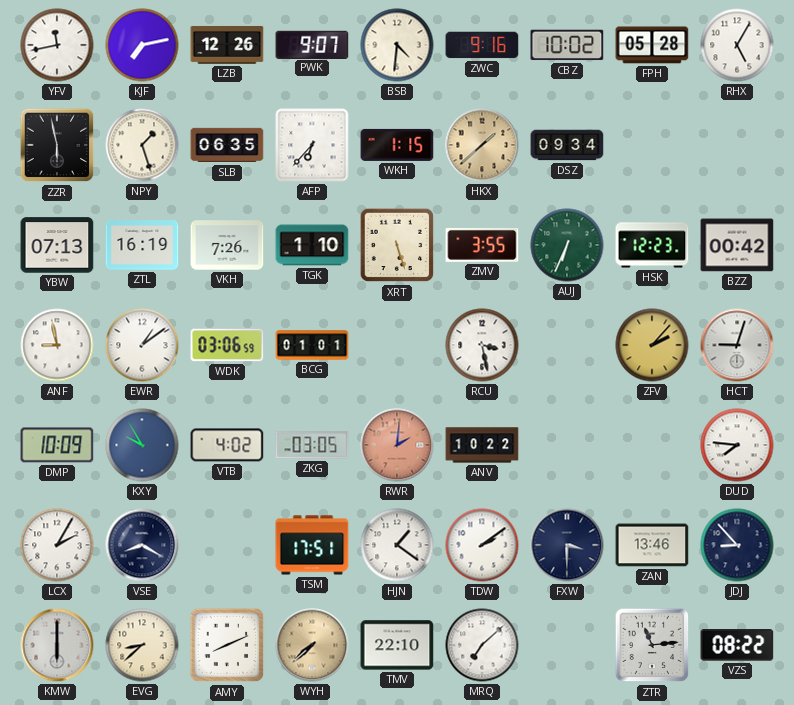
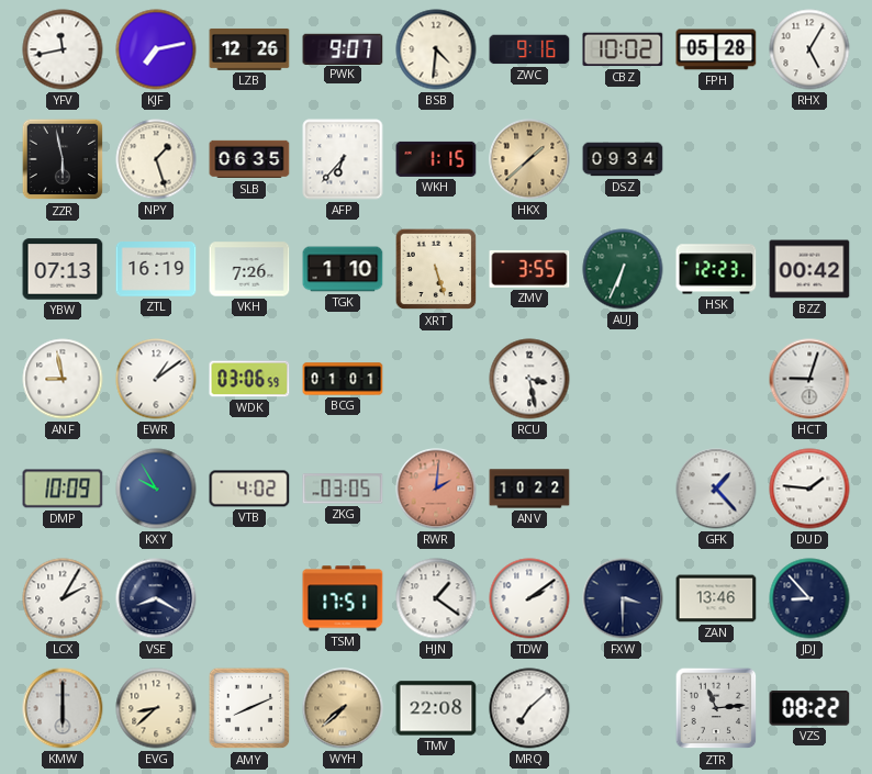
ZFV: 2:07 -> none (652, 345)
GFK: none -> 1:23 (716, 489)
DUD: 7:46 -> 1:46 (809, 489)
TMV: 22:10 -> 22:08 (436, 708)
